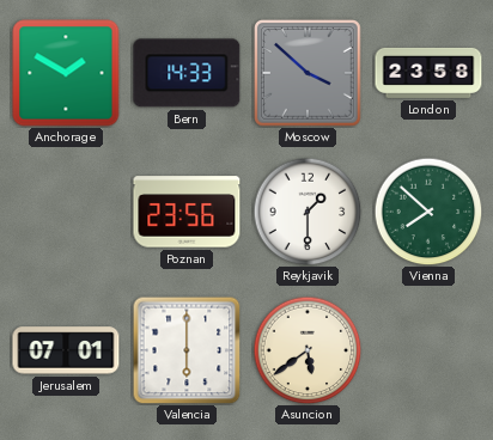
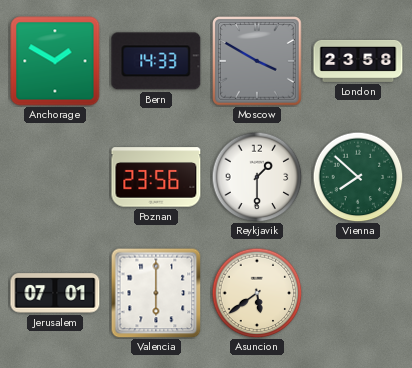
Moscow: 3:52 -> 3:50 (258, 62)
